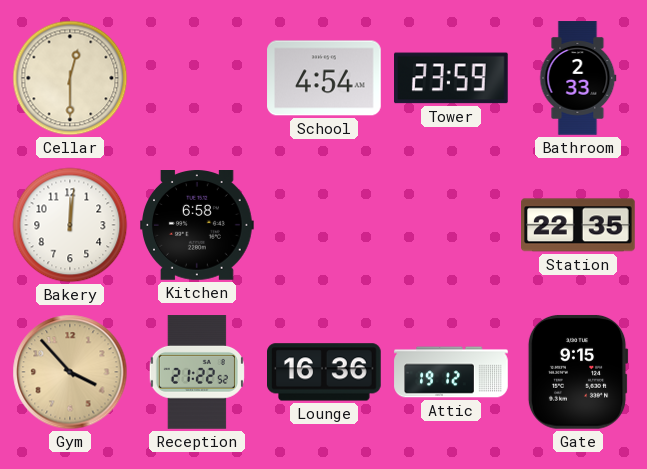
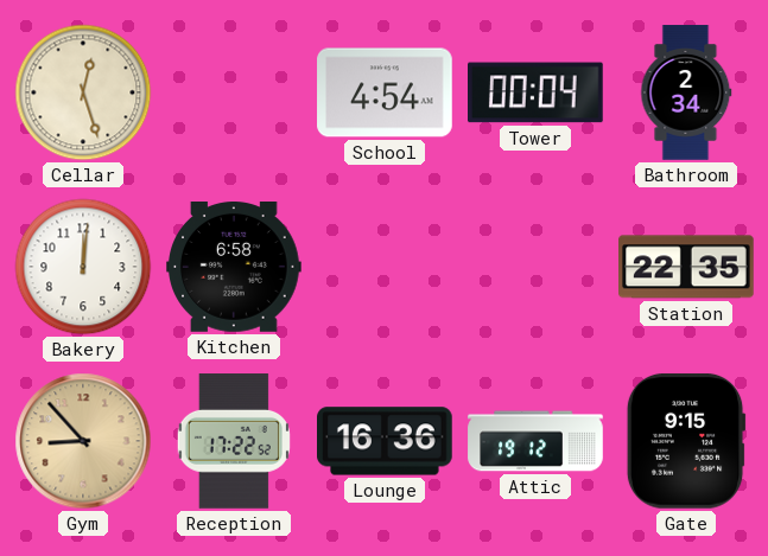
Cellar: 12:30 -> 12:27 (83, 92)
Tower: 23:59 -> 00:04 (537, 92)
Bathroom: 2:33 -> 2:34 (686, 92)
Gym: 3:53 -> 8:53 (83, 441)
Reception: 21:22 -> 17:22 (234, 441)
